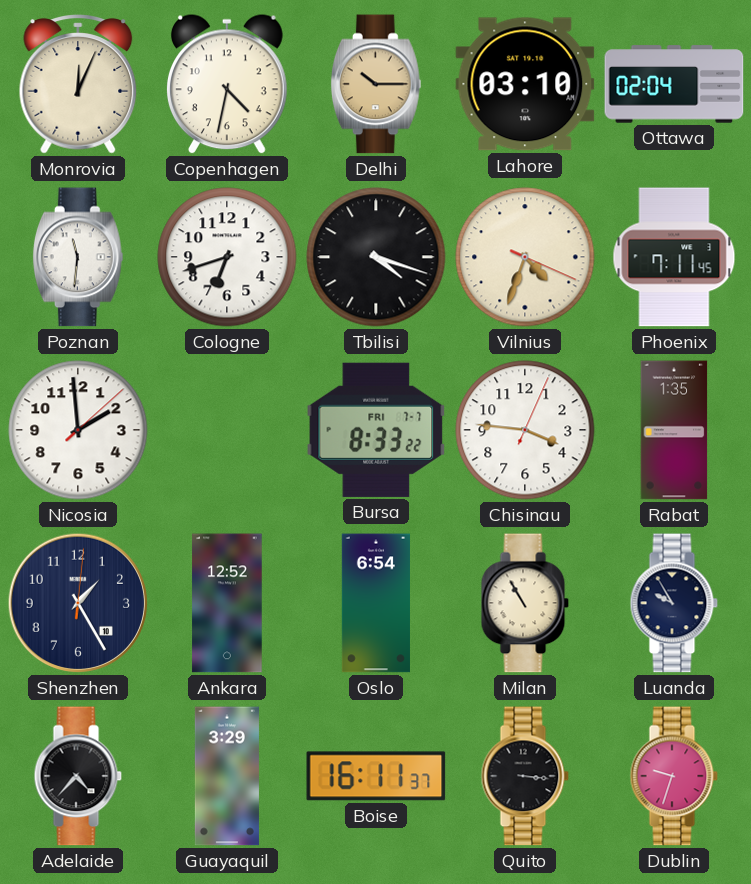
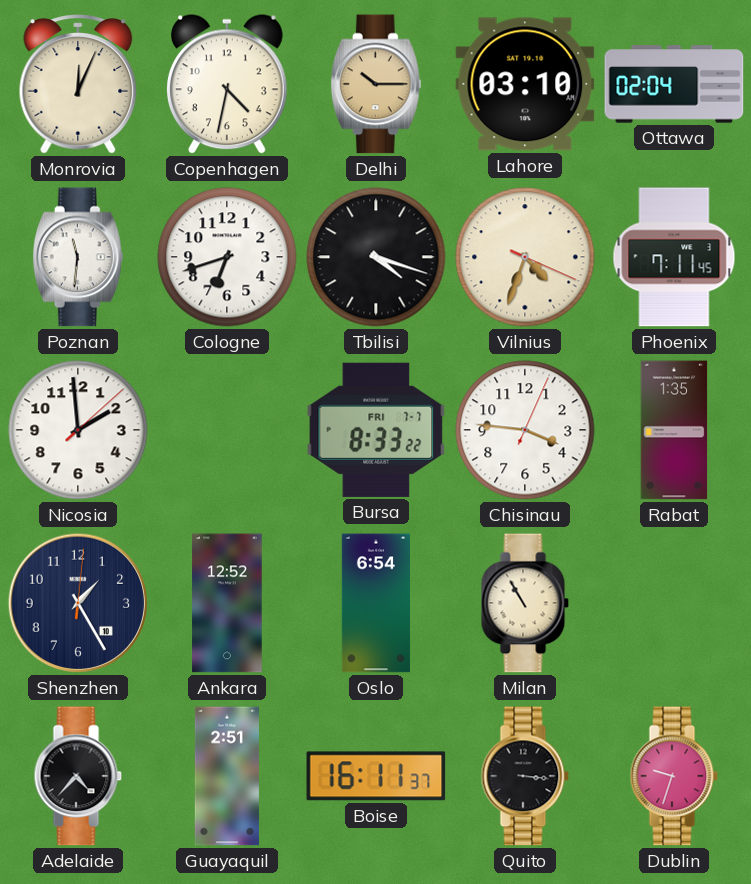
Luanda: 9:55 -> none (674, 603)
Guayaquil: 3:29 -> 2:51 (227, 776)
